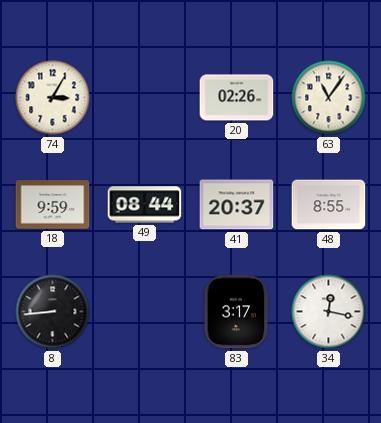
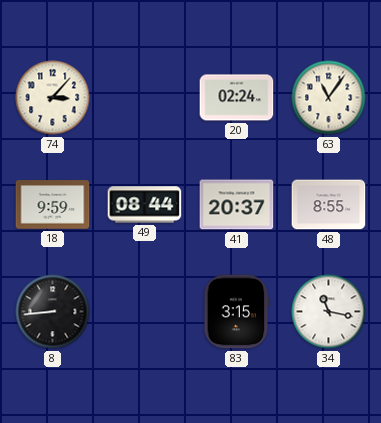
74: 3:05 -> 3:07 (53, 98)
20: 02:26 -> 02:24 (237, 98)
83: 3:17 -> 3:15 (237, 312)
34: 12:17 -> 11:17 (329, 312)
